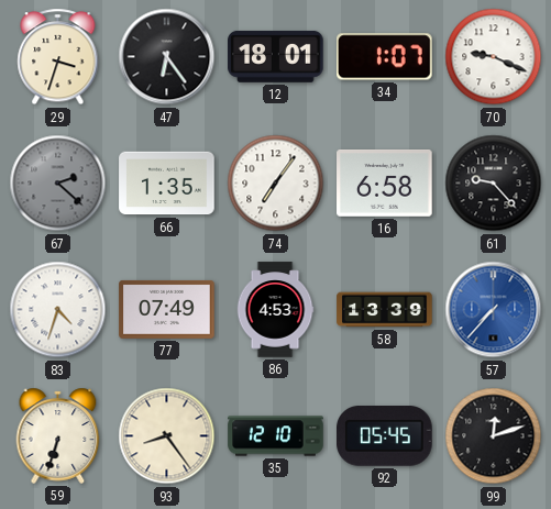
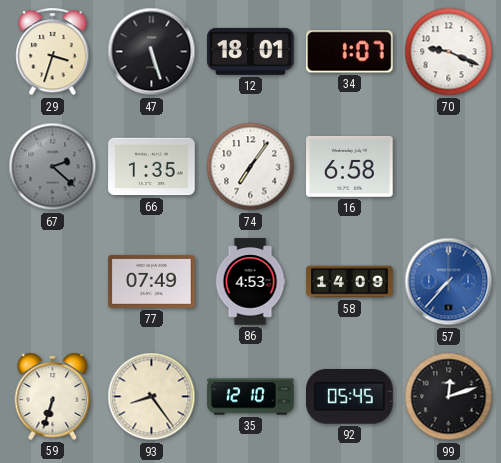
47: 6:24 -> 5:27 (152, 52)
61: 9:23 -> none (494, 184)
83: 4:33 -> none (58, 310)
58: 13:39 -> 14:09 (350, 282)
